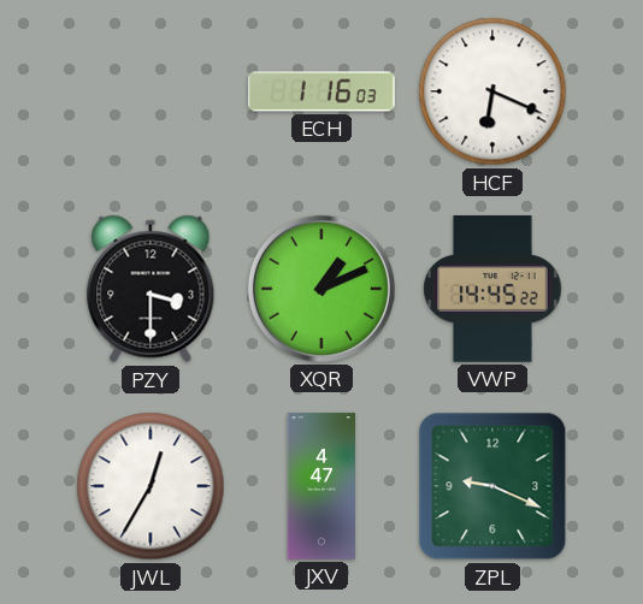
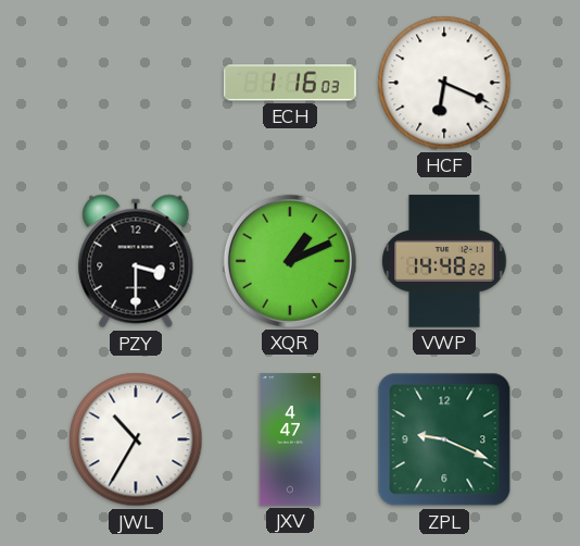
VWP: 14:45 -> 14:48 (444, 261)
JWL: 12:35 -> 10:35 (136, 439)
